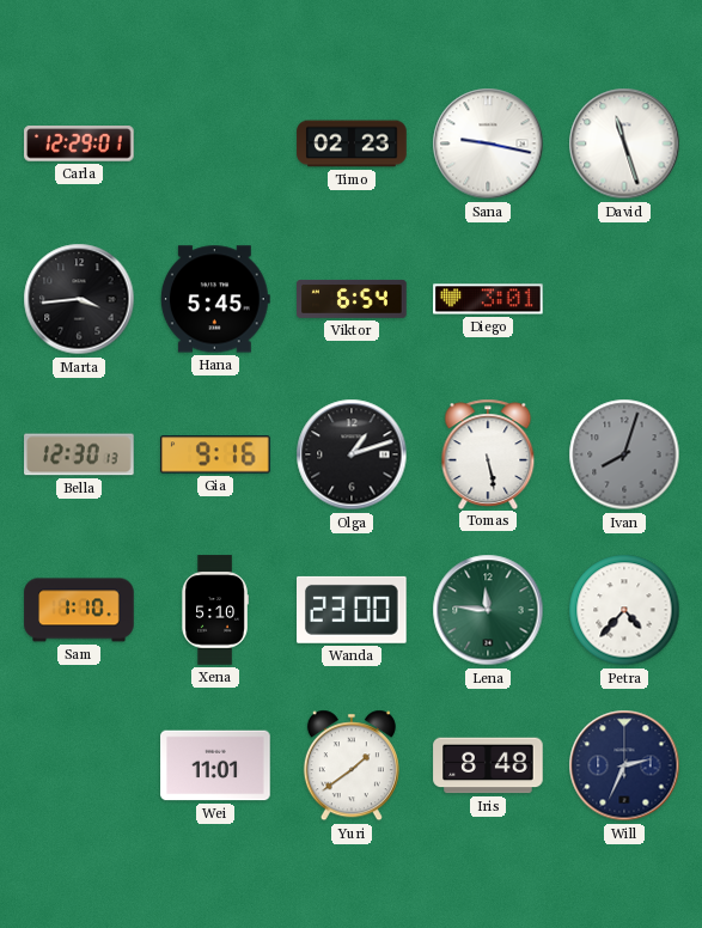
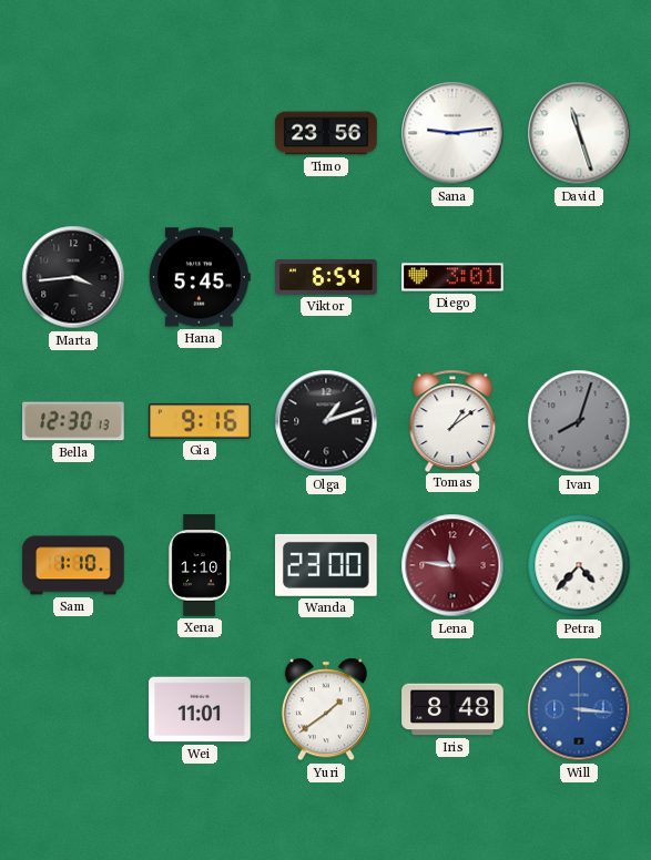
Carla: 12:29 -> none (79, 144)
Timo: 02:23 -> 23:56 (326, 133)
Sana: 9:17 -> 9:14 (452, 133)
Tomas: 5:28 -> 1:09 (452, 420)
Xena: 5:10 -> 1:10 (200, 565)
Lena dial: green -> burgundy (452, 565)
Will: 2:34 -> 3:16 (579, 709)
Will dial: navy -> blue (579, 709)
